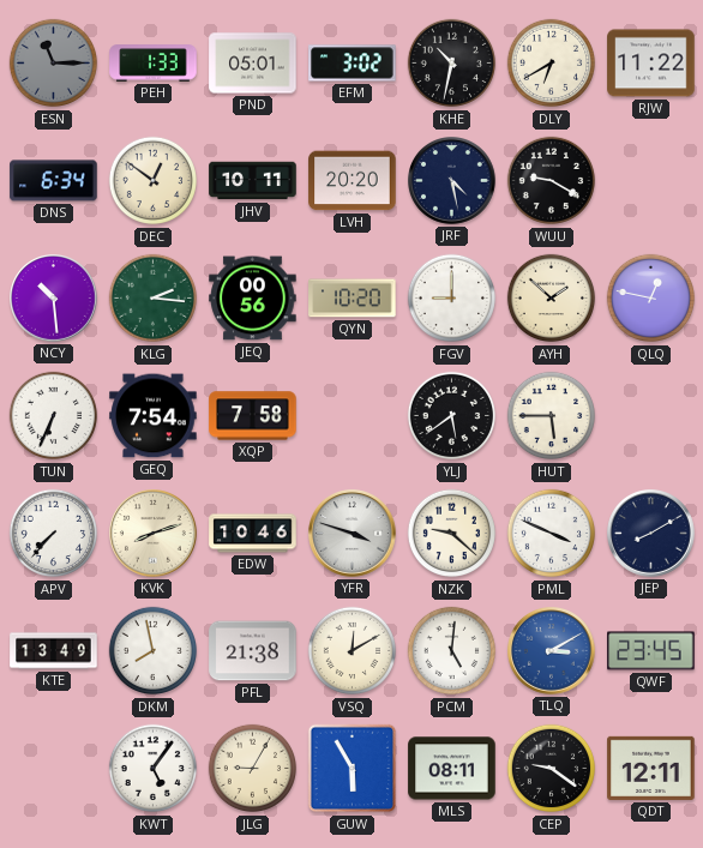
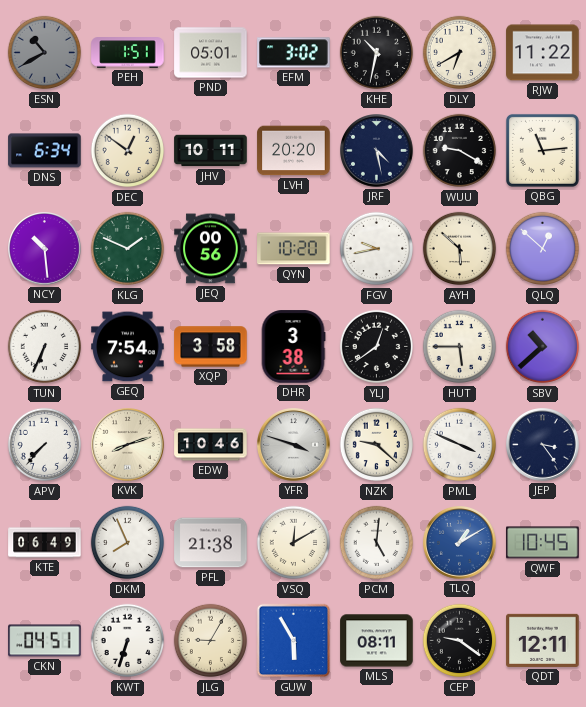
ESN: 11:15 -> 10:40 (45, 53)
PEH: 1:33 -> 1:51 (128, 53)
QBG: none -> 11:14 (542, 150)
KLG: 2:16 -> 1:49 (128, 249)
FGV: 9:00 -> 9:43 (377, 249)
AYH: 1:52 -> 5:52 (460, 249)
QLQ: 12:47 -> 12:52 (543, 249)
XQP: 7:58 -> 3:58 (211, 347)
DHR: none -> 3:38 (293, 347)
YLJ: 5:39 -> 12:39 (377, 347)
SBV: none -> 10:38 (543, 347)
JEP: 8:10 -> 3:24 (543, 445)
KTE: 13:49 -> 06:49 (45, 543)
DKM: 7:58 -> 7:56 (128, 543)
TLQ: 3:10 -> 1:10 (460, 543)
QWF: 23:45 -> 10:45 (543, 543)
CKN: none -> 04:51 (45, 641)
KWT: 5:06 -> 6:33 (128, 641)
